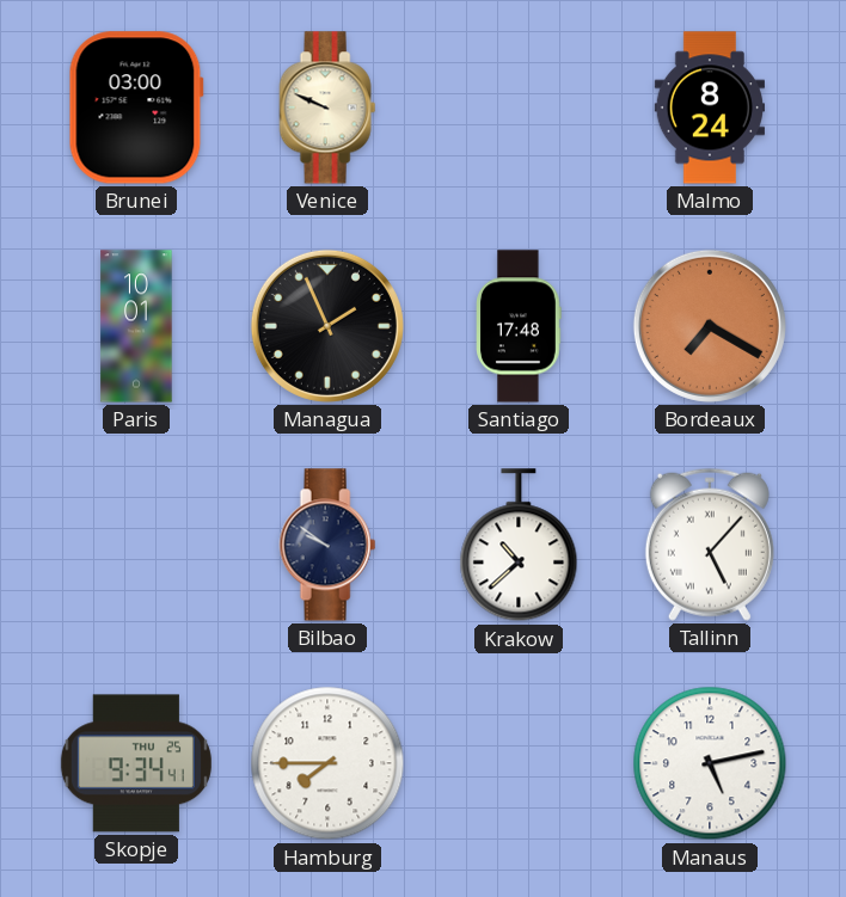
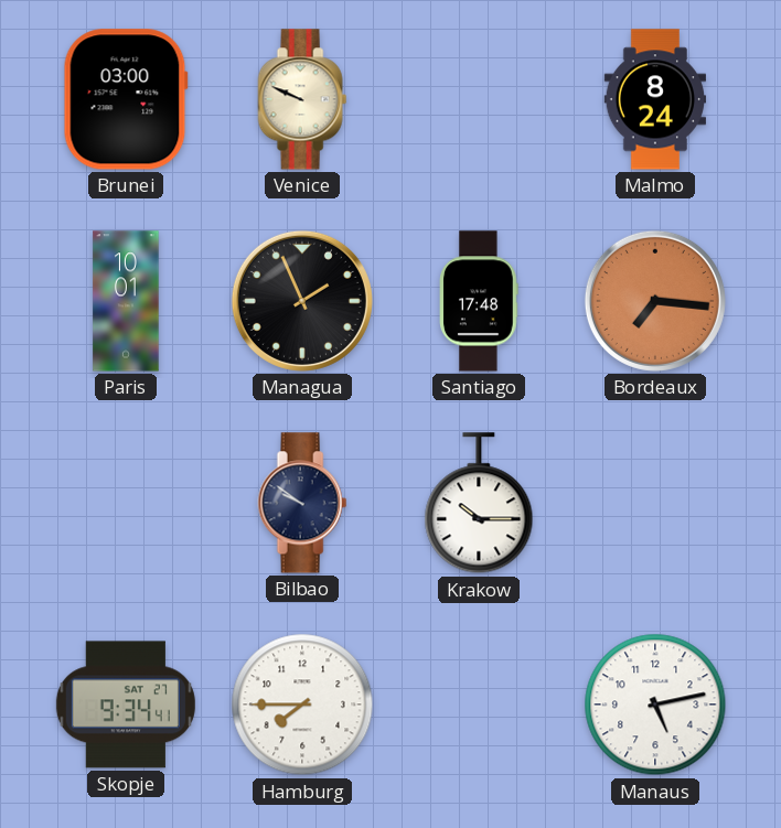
Bordeaux: 7:20 -> 7:16 (655, 301)
Krakow: 10:38 -> 10:15 (479, 504)
Tallinn: 5:07 -> none (710, 545)
Skopje date: THU 25 -> SAT 27 (126, 705)
